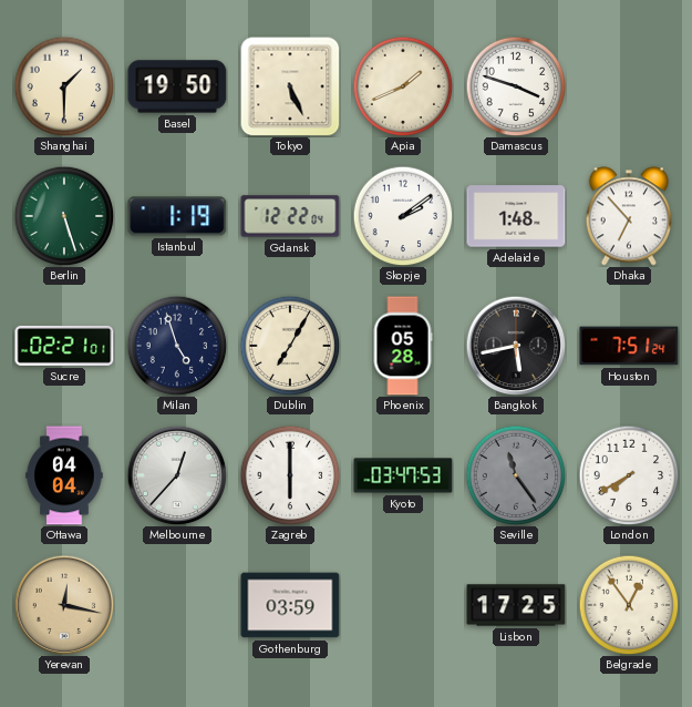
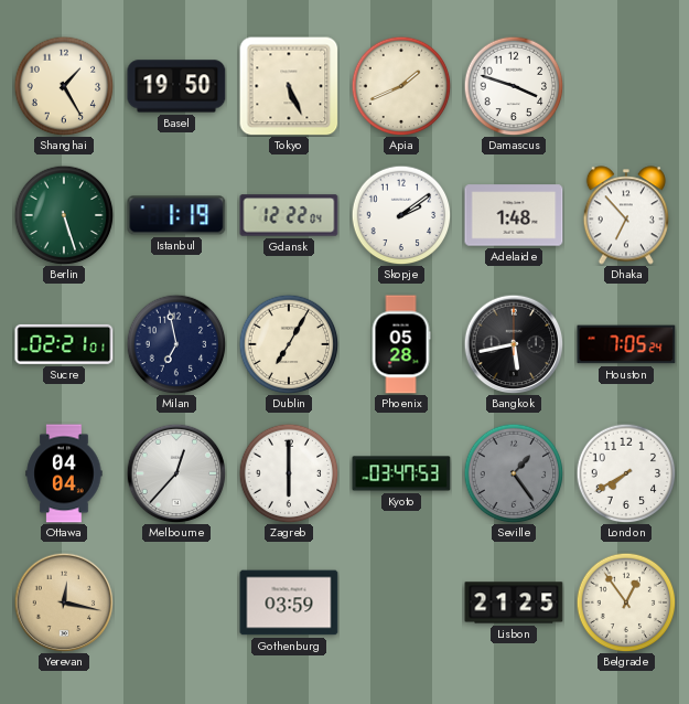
Shanghai: 1:30 -> 1:25 (64, 86)
Milan: 4:57 -> 6:58 (176, 344)
Houston: 7:51 -> 7:05 (626, 344)
Seville: 11:24 -> 1:24 (514, 473)
Lisbon: 17:25 -> 21:25 (514, 602)
